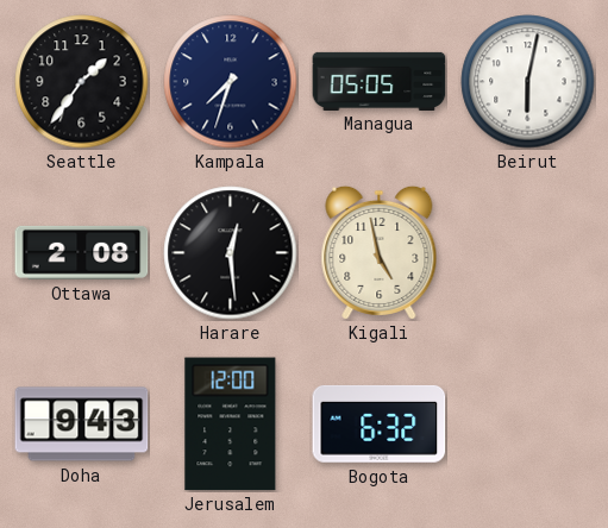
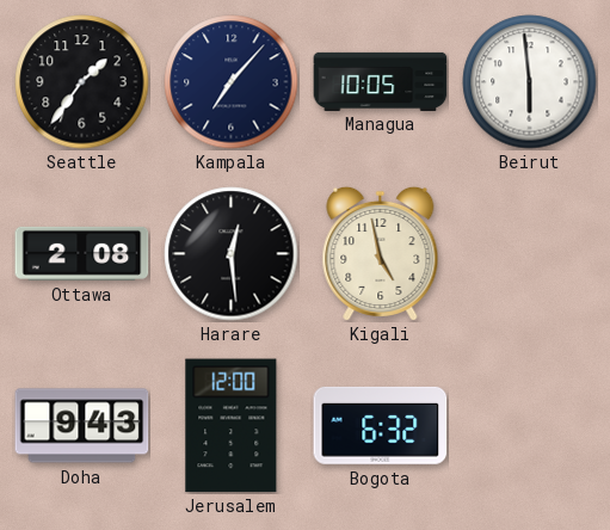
Kampala: 7:33 -> 7:07 (232, 82)
Managua: 05:05 -> 10:05 (381, 81)
Beirut: 6:02 -> 5:59 (530, 82)
